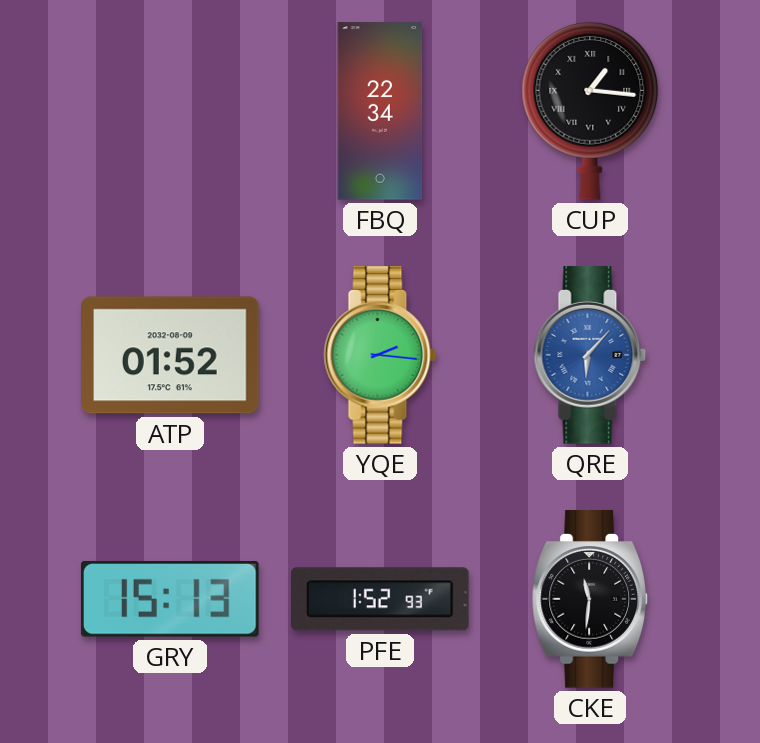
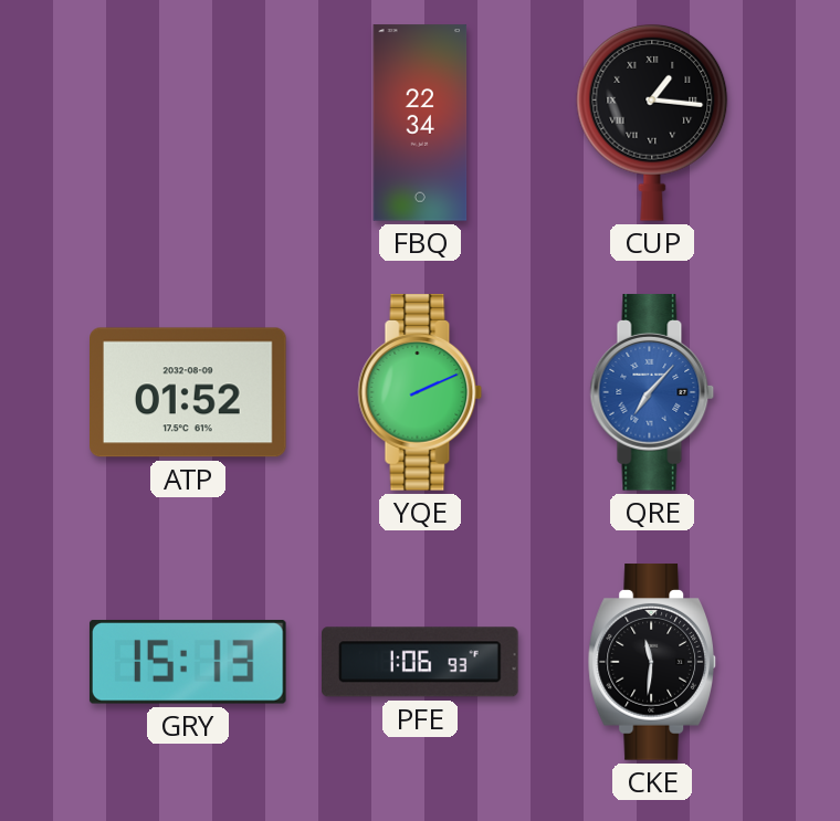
YQE: 2:16 -> 2:11 (420, 392)
QRE: 6:07 -> 7:07 (652, 392)
PFE: 1:52 -> 1:06 (421, 662)
